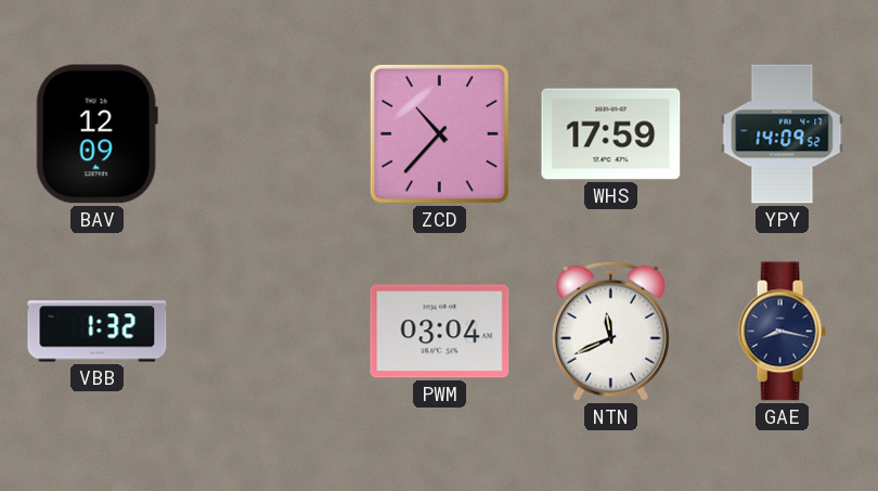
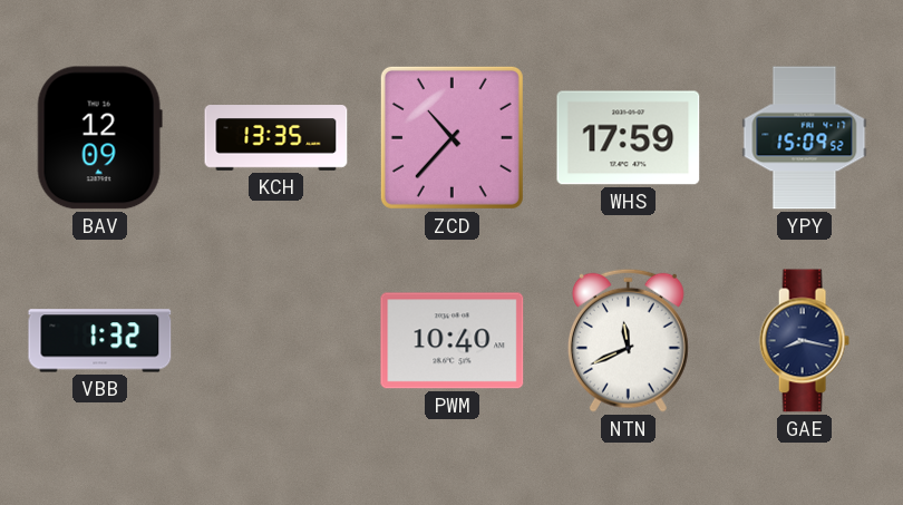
KCH: none -> 13:35 (276, 138)
YPY: 14:09 -> 15:09 (805, 138)
PWM: 03:04 -> 10:40 (453, 341)
